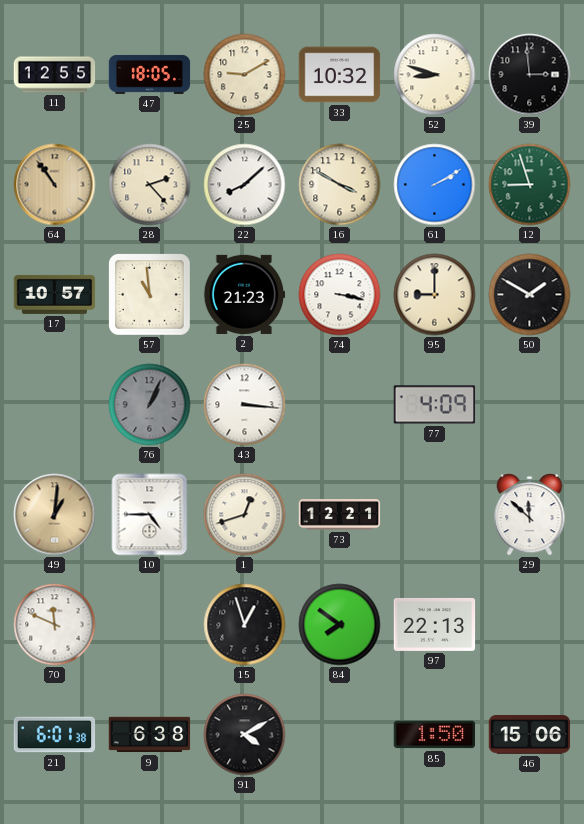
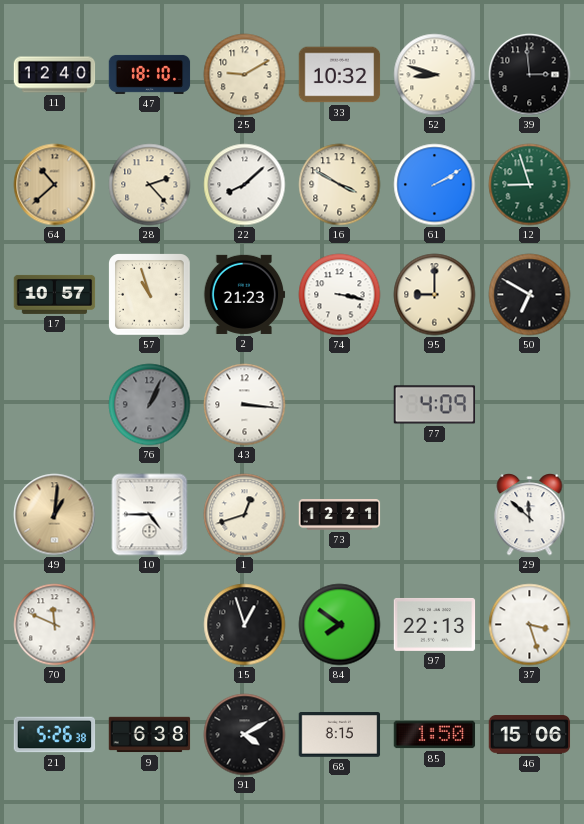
11: 12:55 -> 12:40 (55, 75)
47: 18:05 -> 18:10 (150, 74)
64: 10:54 -> 10:38 (55, 185)
57: 10:59 -> 10:57 (150, 295)
50: 1:50 -> 6:50 (530, 295)
37: none -> 3:27 (530, 625)
21: 6:01 -> 5:26 (55, 735)
68: none -> 8:15 (340, 735)
